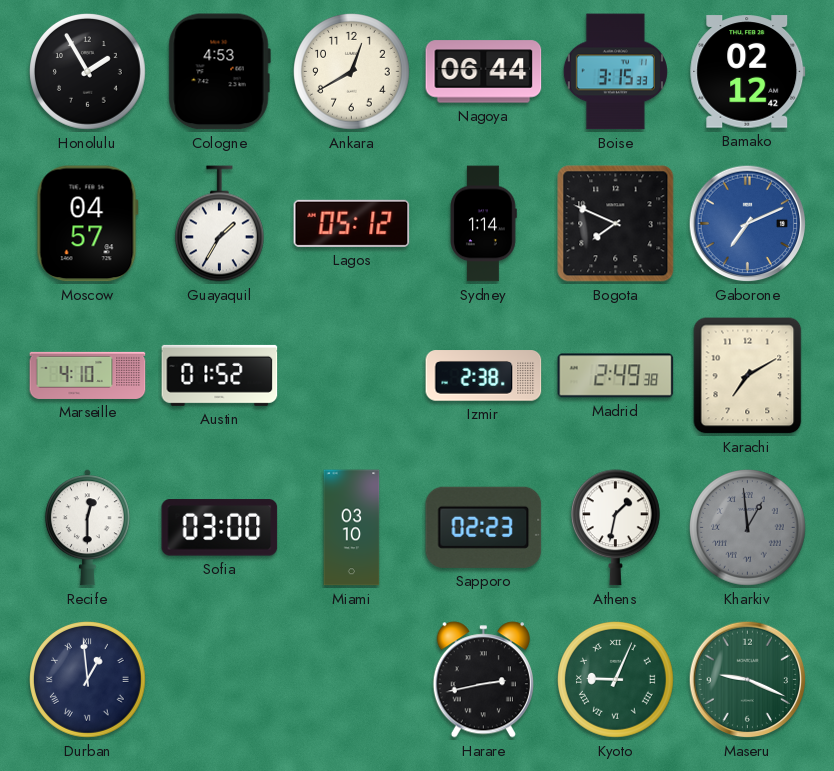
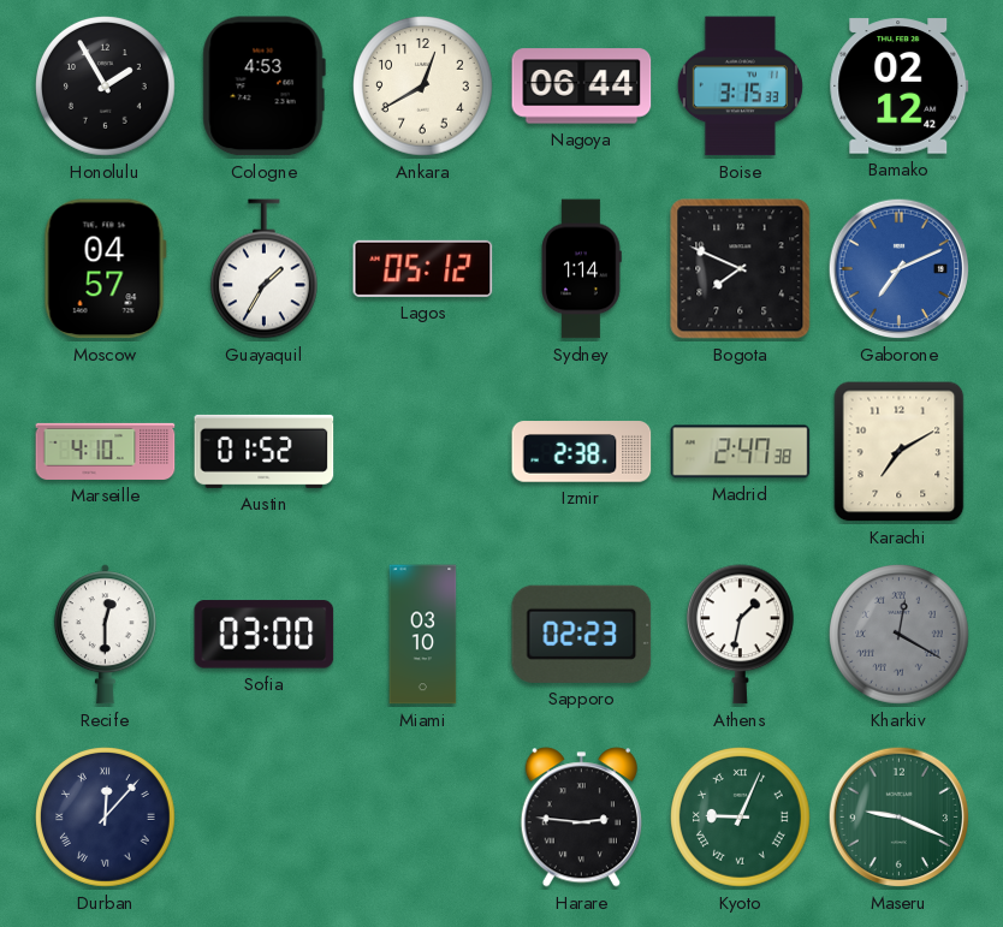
Madrid: 2:49 -> 2:47 (741, 452)
Kharkiv: 12:59 -> 12:20 (900, 635)
Durban: 12:59 -> 12:07 (106, 818)
Harare: 2:43 -> 2:46 (581, 818)
